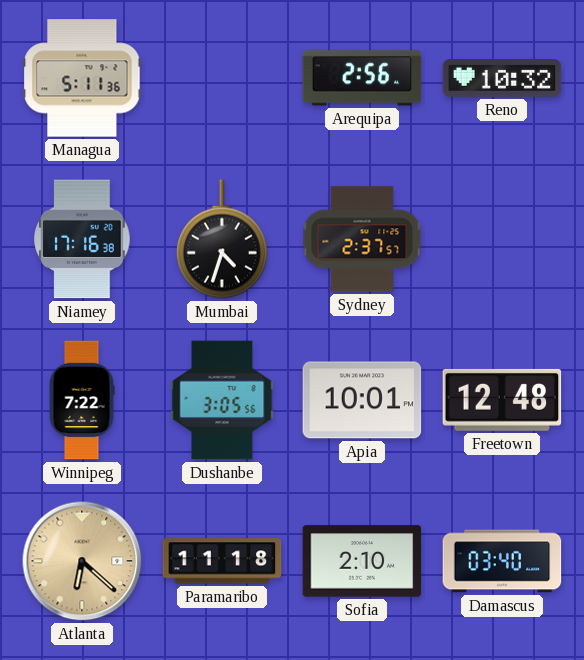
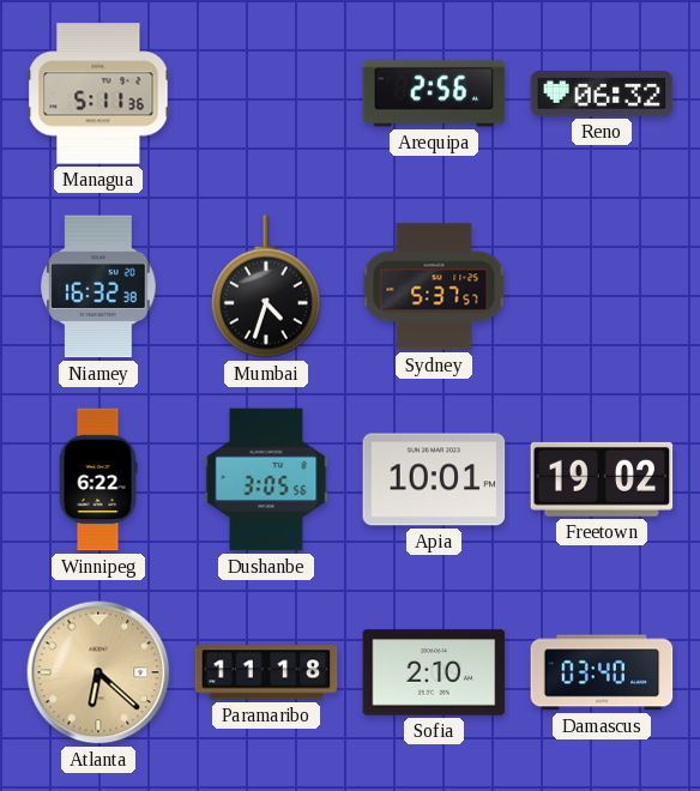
Reno: 10:32 -> 06:32 (602, 93)
Niamey: 17:16 -> 16:32 (98, 286)
Sydney: 2:37 -> 5:37 (434, 286)
Winnipeg: 7:22 -> 6:22 (98, 479)
Freetown: 12:48 -> 19:02 (602, 479)
